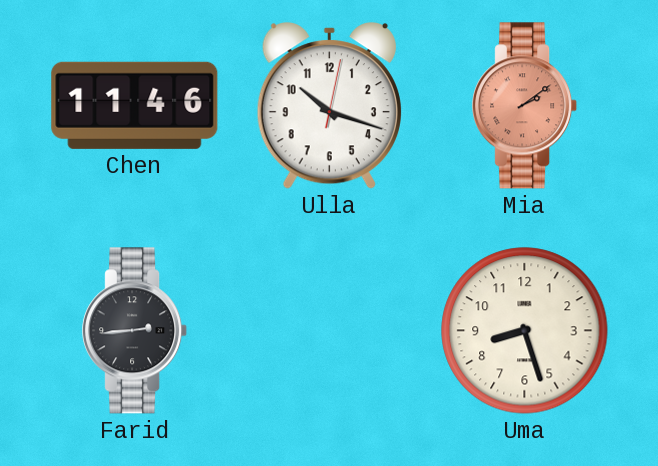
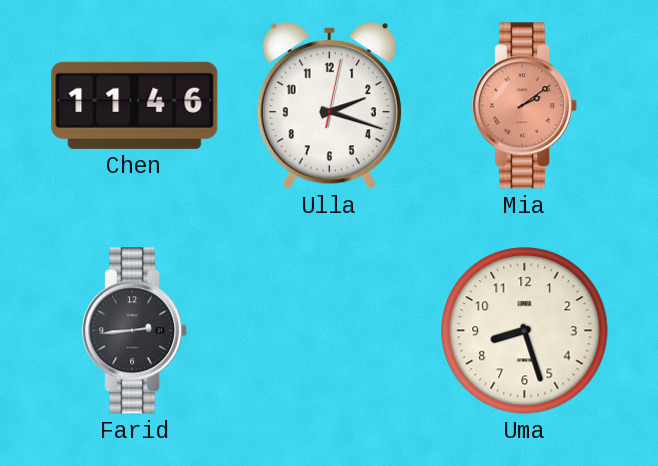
Ulla: 10:18 -> 2:18 (329, 106)
